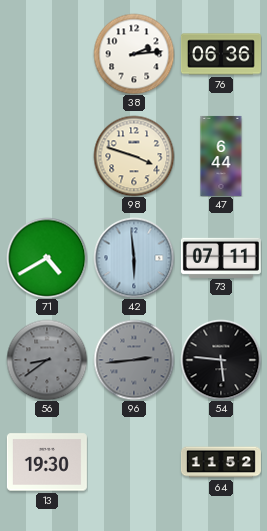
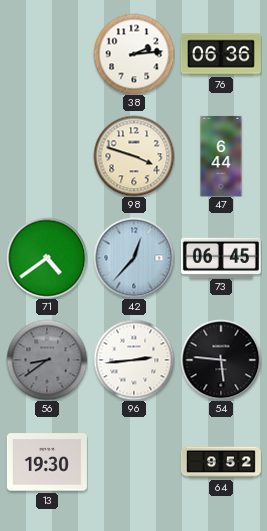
71: 4:40 -> 4:39 (47, 258)
42: 5:59 -> 12:37 (134, 258)
73: 07:11 -> 06:45 (221, 257)
96 dial: grey -> white (134, 360)
64: 11:52 -> 9:52 (221, 462)
